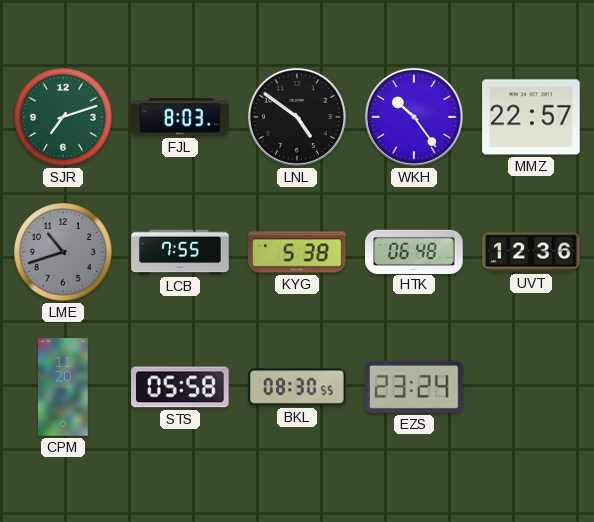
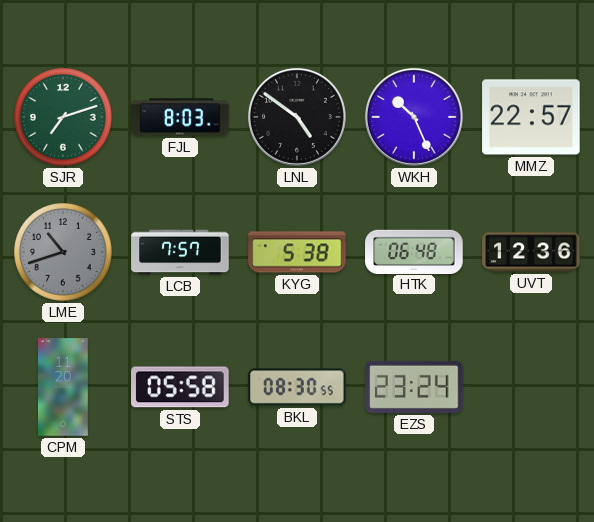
WKH: 10:24 -> 10:26 (414, 117)
LCB: 7:55 -> 7:57 (180, 252)
